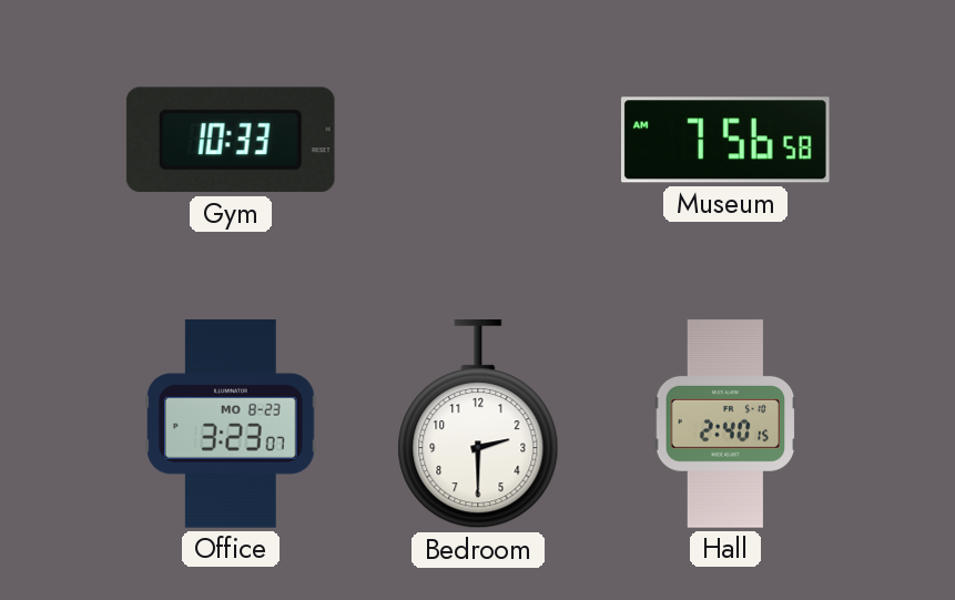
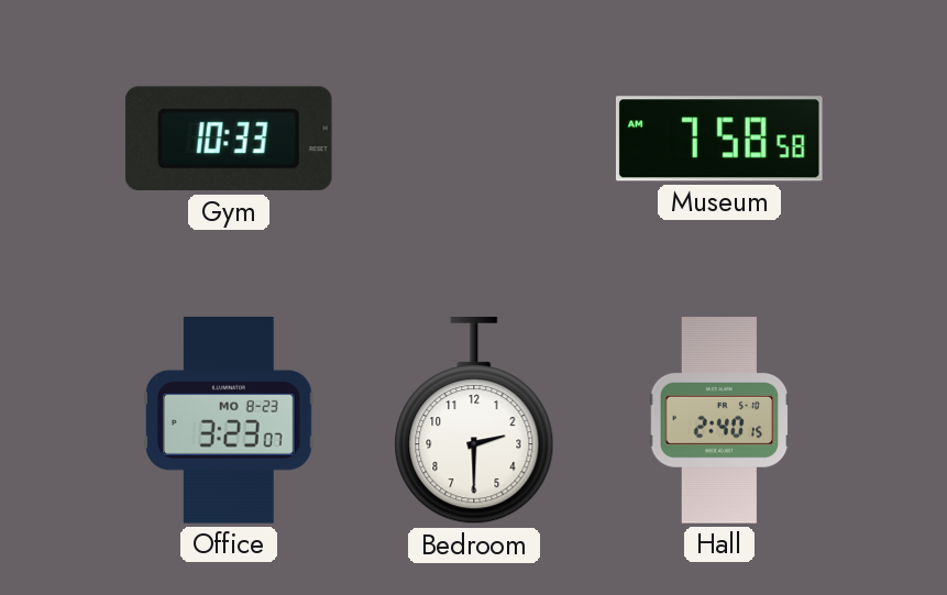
Museum: 7:56 -> 7:58 (719, 139)
